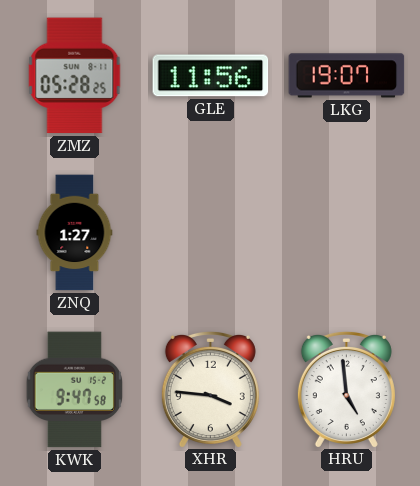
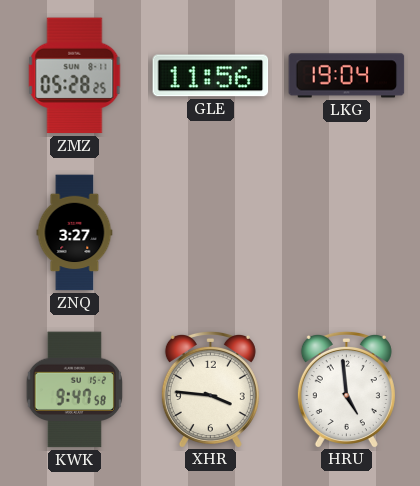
LKG: 19:07 -> 19:04 (347, 76)
ZNQ: 1:27 -> 3:27 (75, 233)
